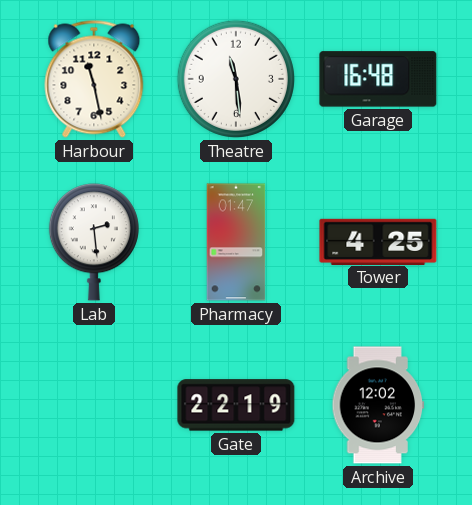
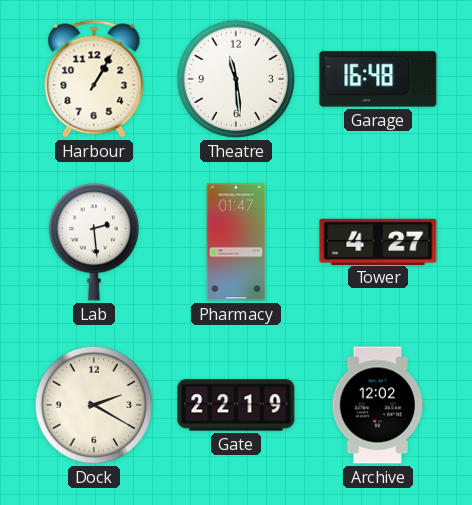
Harbour: 11:28 -> 1:05 (94, 79)
Tower: 4:25 -> 4:27 (378, 241)
Dock: none -> 2:20 (94, 405)
